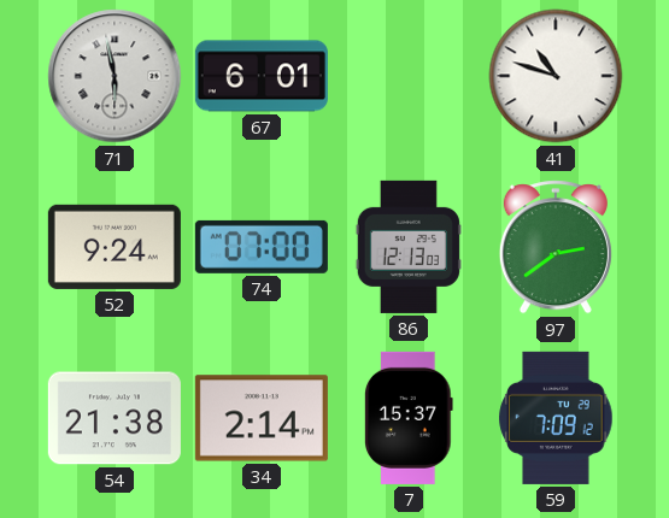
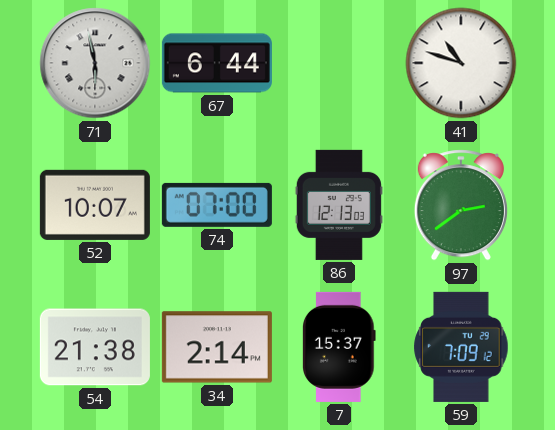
67: 6:01 -> 6:44 (217, 63)
52: 9:24 -> 10:07 (95, 205)
